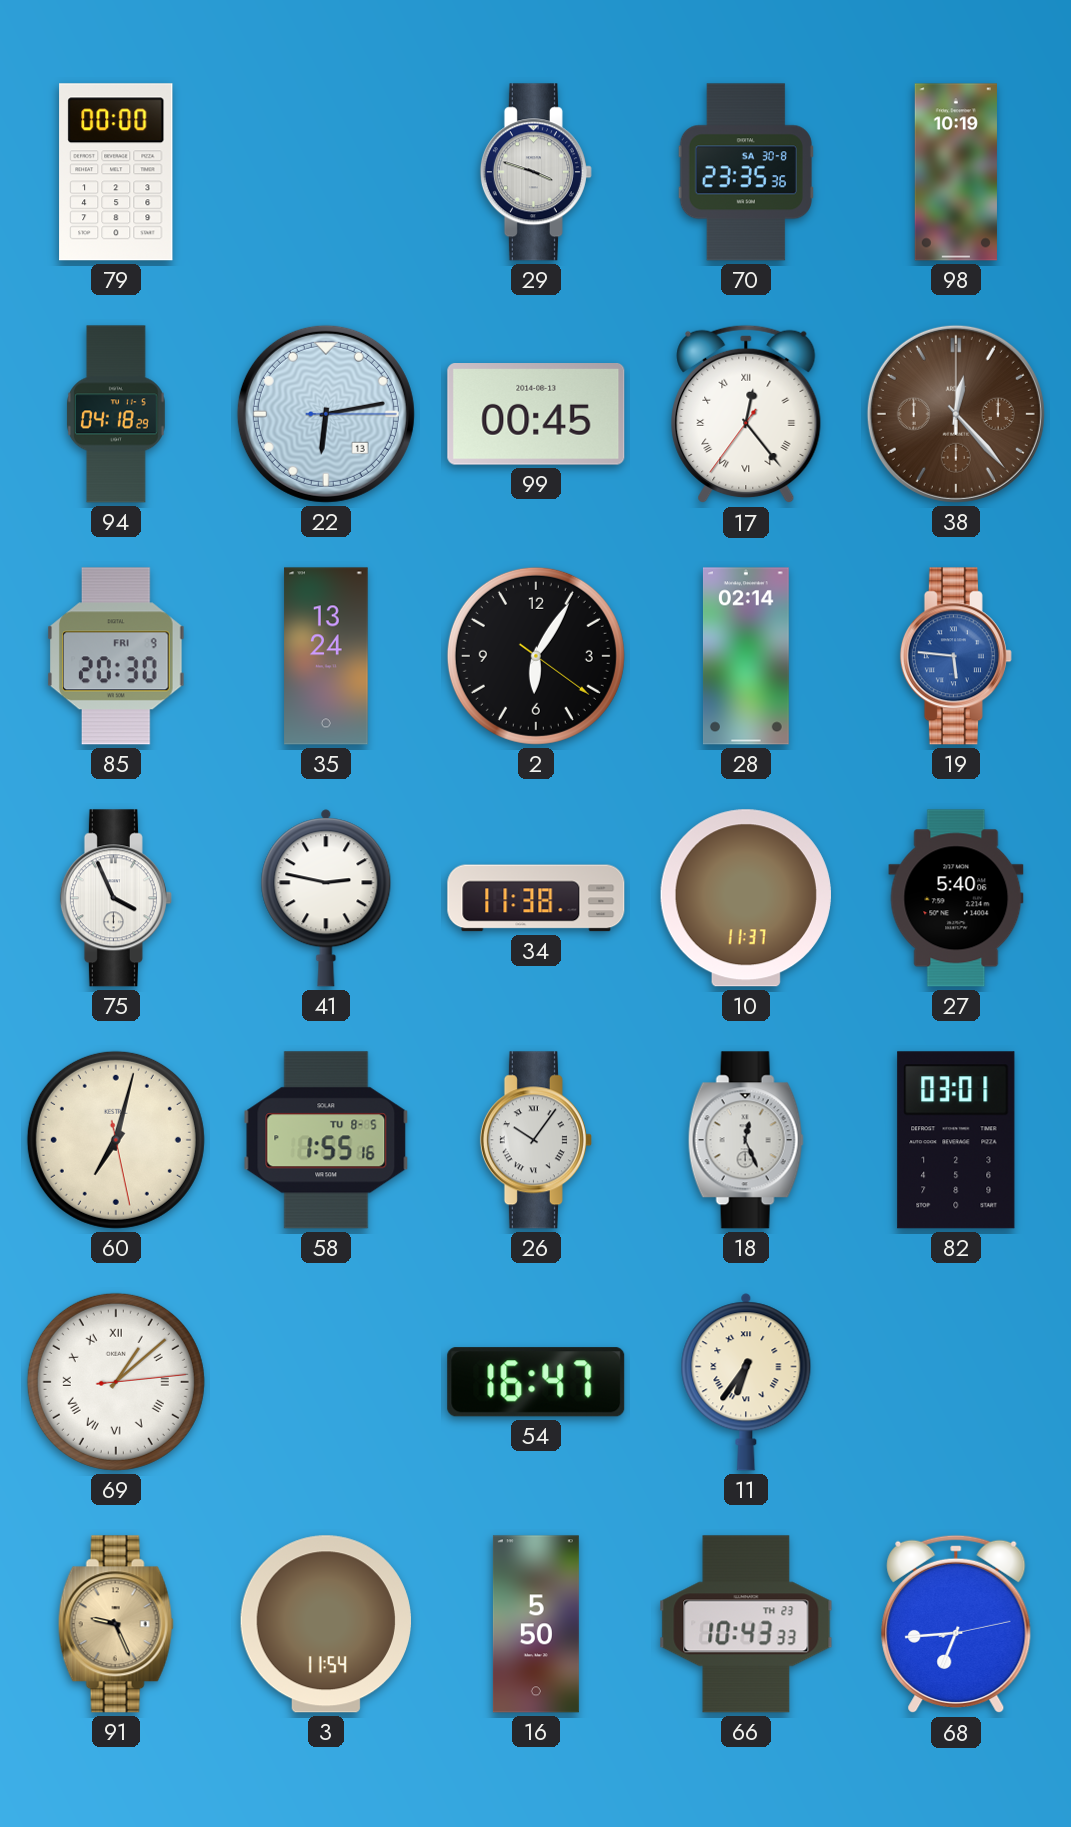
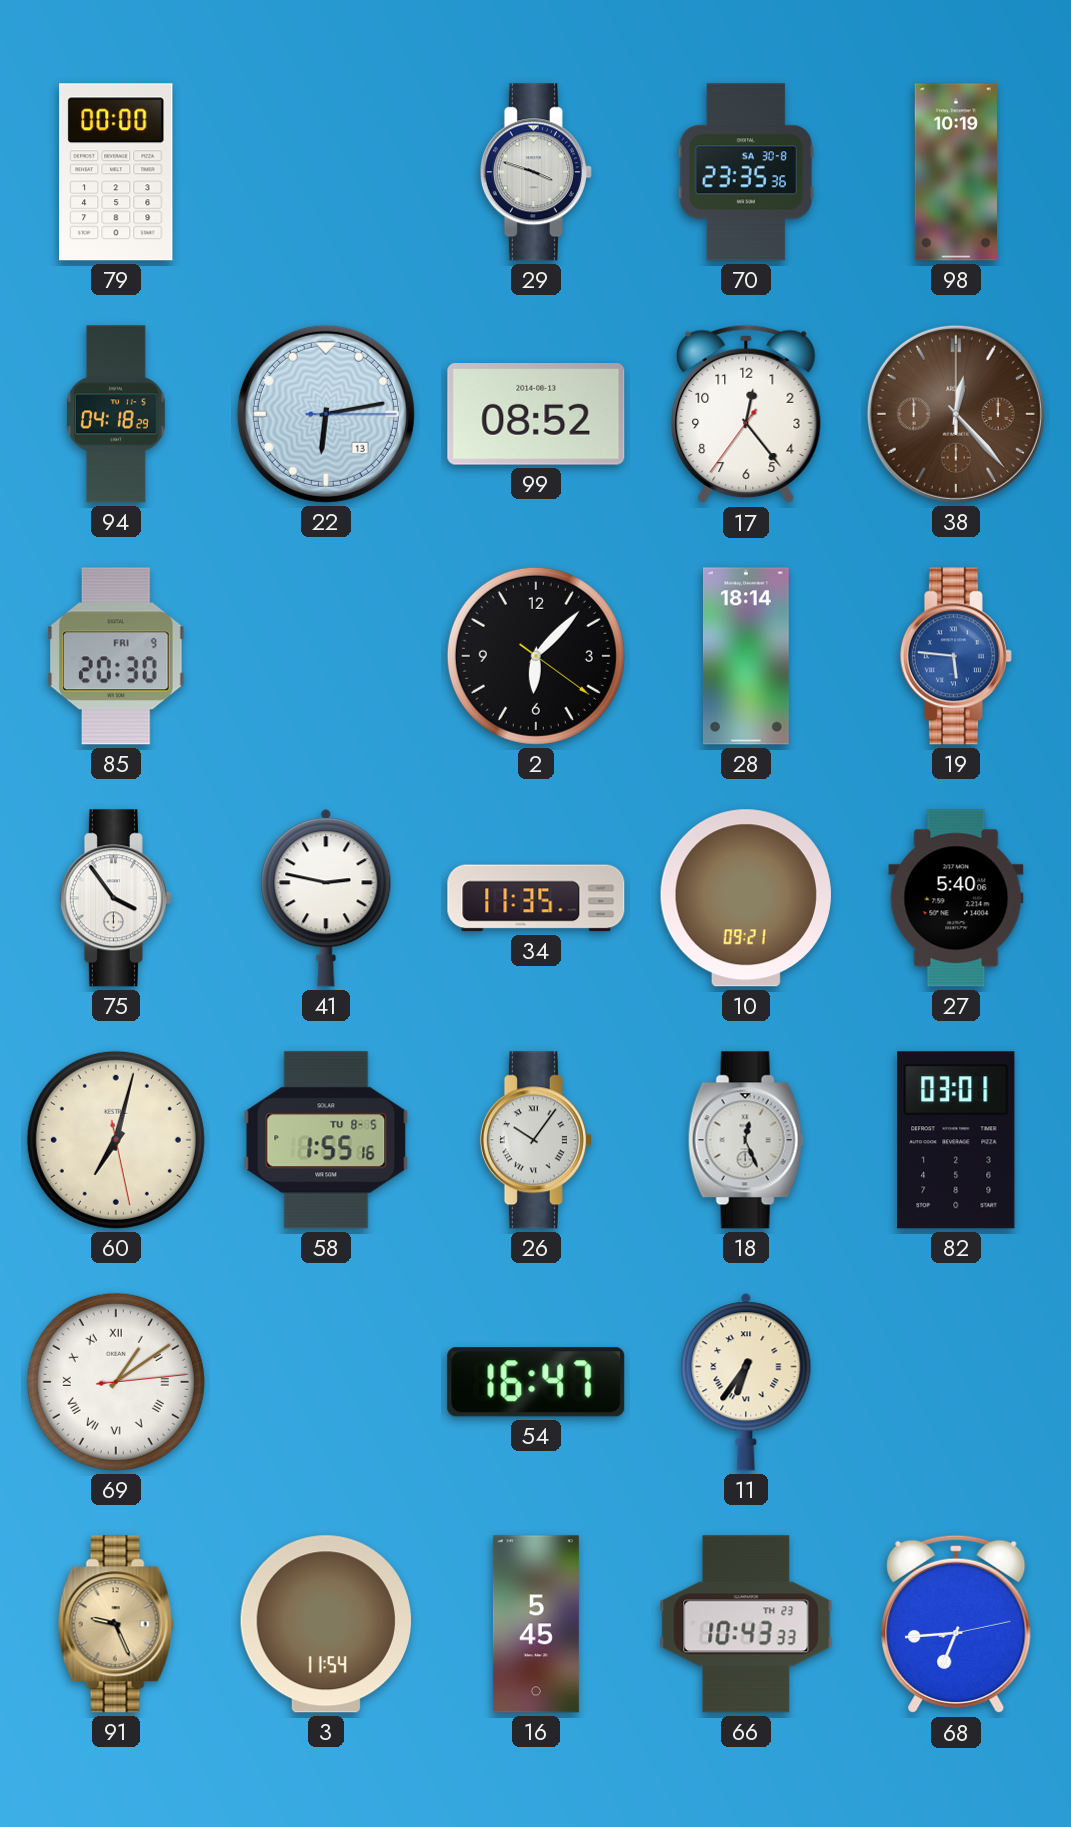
99: 00:45 -> 08:52 (536, 415)
17 numerals: Roman -> Arabic (746, 414)
35: 13:24 -> none (326, 656)
2: 6:05 -> 6:07 (536, 656)
28: 02:14 -> 18:14 (746, 656)
75: 3:56 -> 3:54 (116, 898)
34: 11:38 -> 11:35 (536, 898)
10: 11:37 -> 09:21 (746, 898)
69: 1:08 -> 1:09 (116, 1382)
16: 5:50 -> 5:45 (536, 1624)
